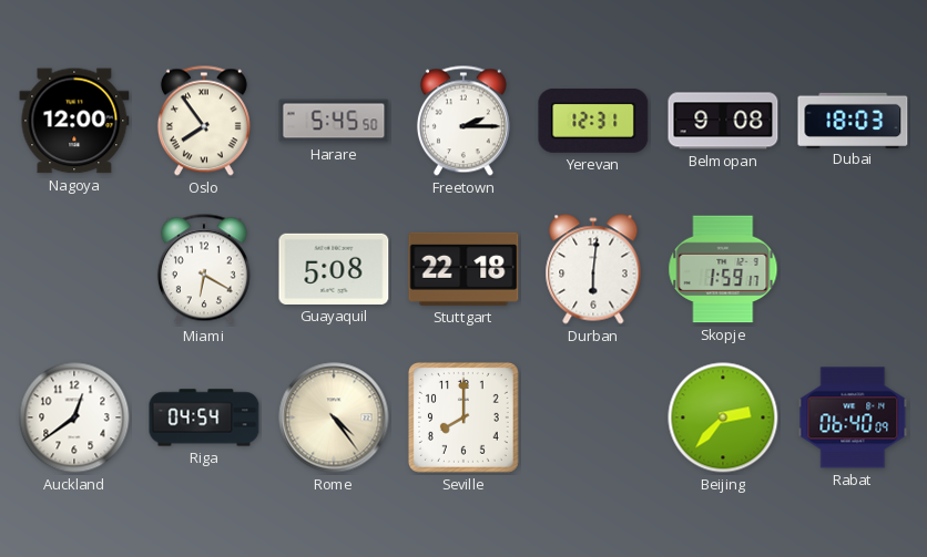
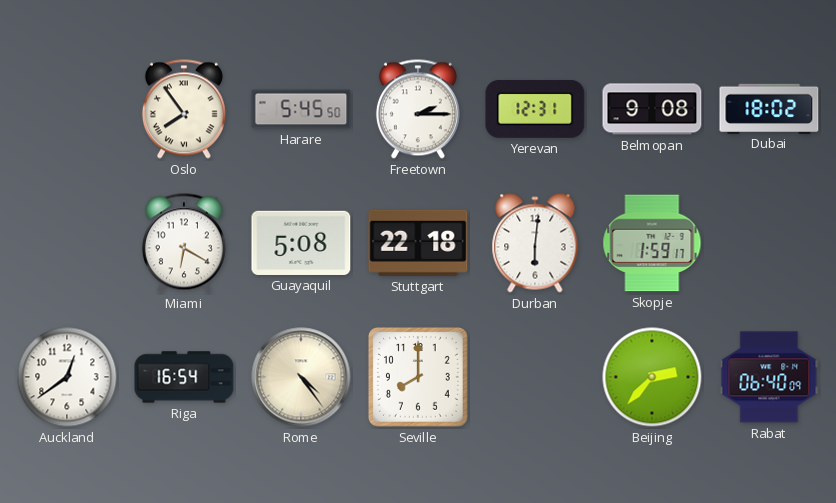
Nagoya: 12:00 -> none (74, 121)
Dubai: 18:03 -> 18:02 (769, 108)
Riga: 04:54 -> 16:54 (184, 377)
